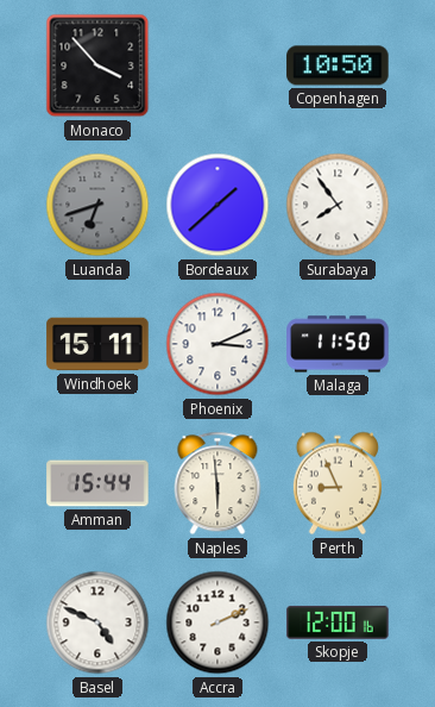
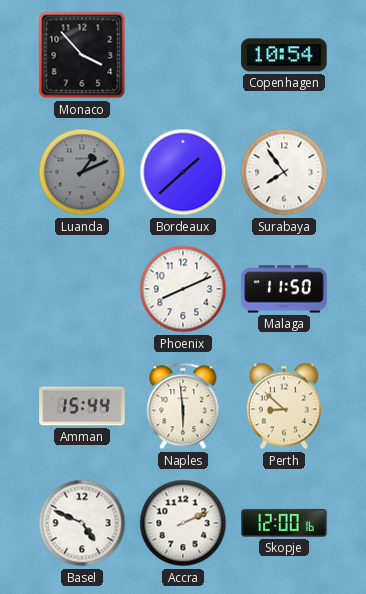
Copenhagen: 10:50 -> 10:54 (284, 55)
Luanda: 6:42 -> 1:11 (82, 172)
Windhoek: 15:11 -> none (97, 344)
Phoenix: 3:11 -> 8:11 (183, 289)
Perth: 8:56 -> 8:52 (284, 406)
